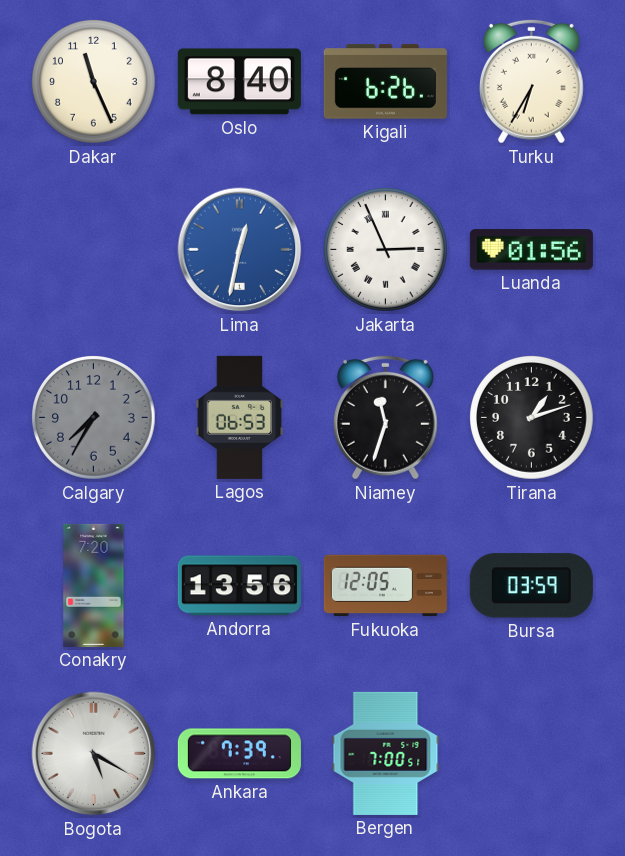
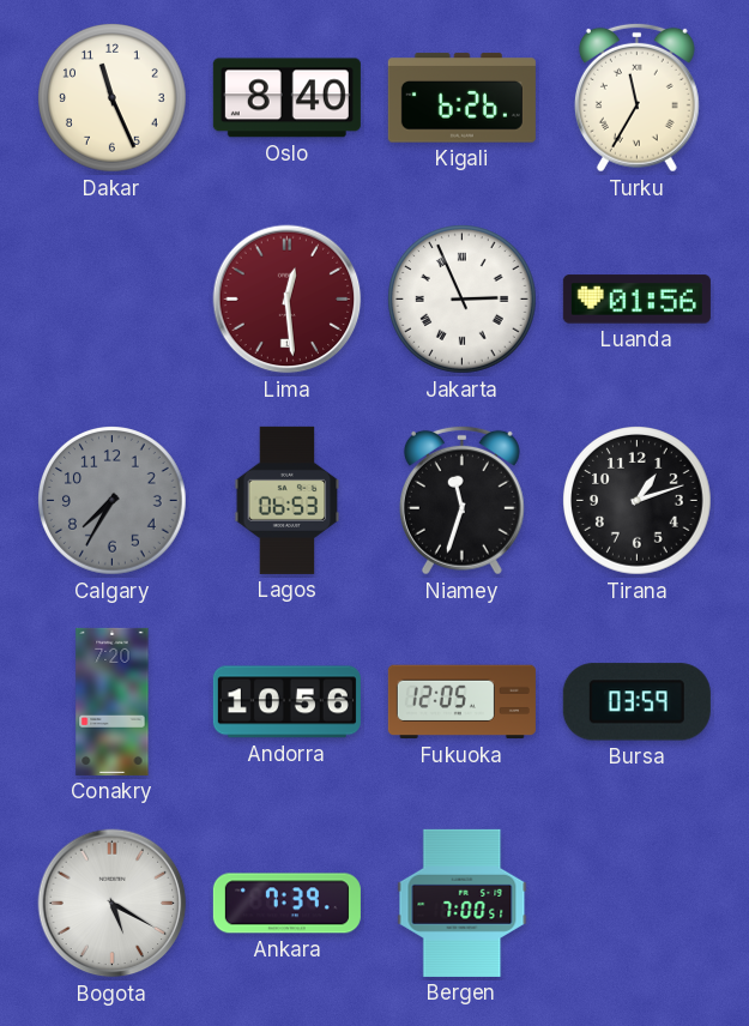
Turku: 6:35 -> 11:35 (636, 97)
Lima: 12:32 -> 12:29 (288, 300)
Lima dial: blue -> burgundy (288, 300)
Andorra: 13:56 -> 10:56 (286, 702)
